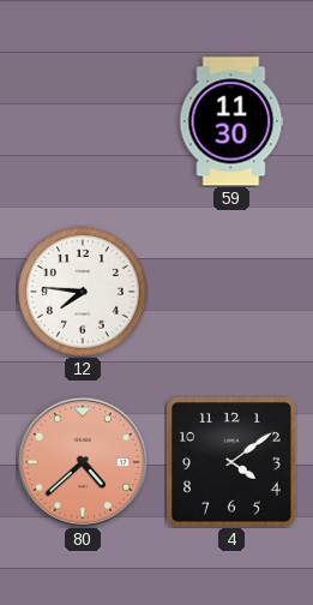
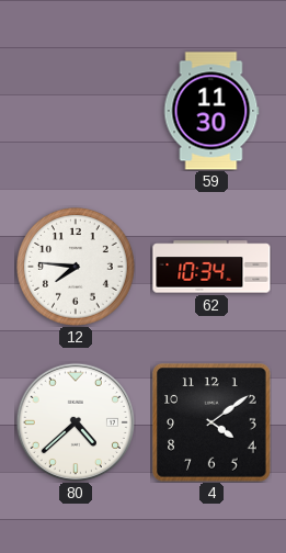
62: none -> 10:34 (211, 267)
80 dial: salmon -> white (76, 422)
